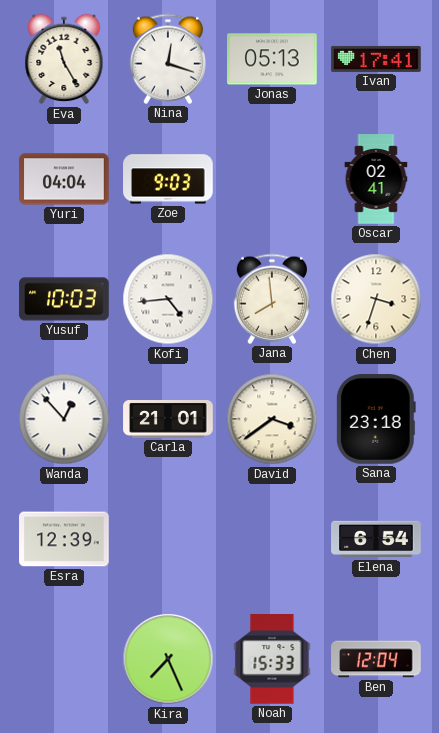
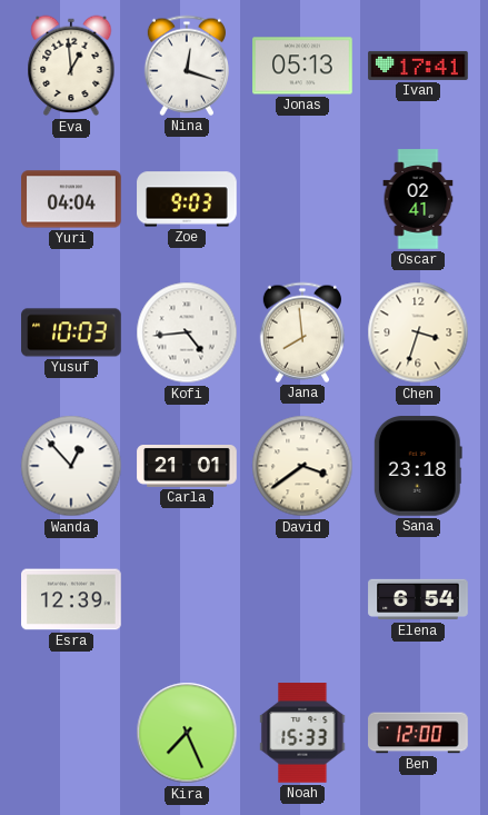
Eva: 11:25 -> 12:59 (71, 66)
Ben: 12:04 -> 12:00 (418, 733)
